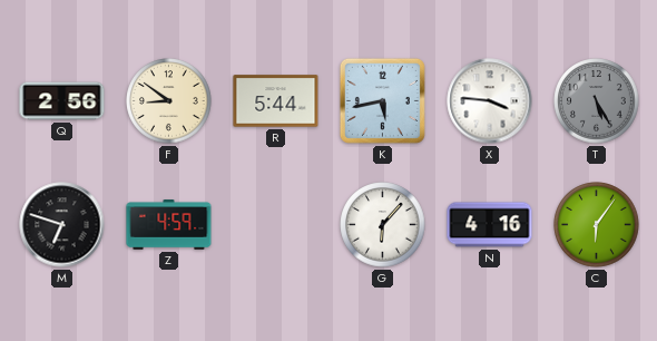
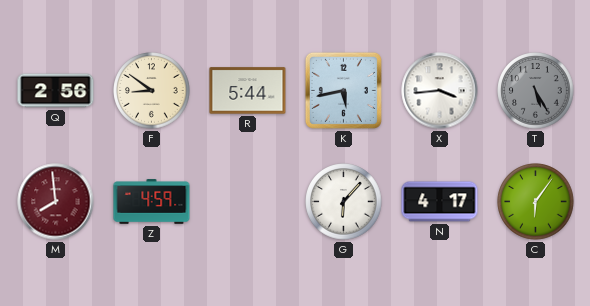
X: 3:46 -> 3:44 (440, 91)
M: 6:48 -> 7:59 (56, 202)
M dial: black -> burgundy (56, 202)
N: 4:16 -> 4:17 (440, 202)
